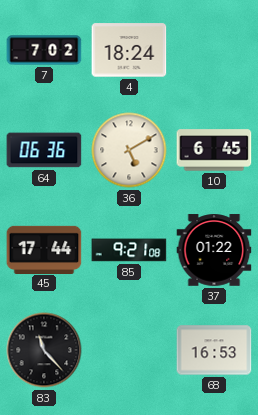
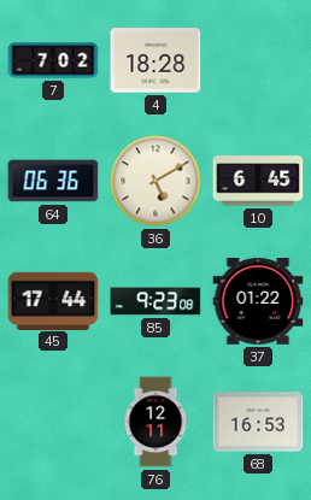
4: 18:24 -> 18:28 (155, 60)
85: 9:21 -> 9:23 (155, 301)
83: 11:23 -> none (44, 350)
76: none -> 12:11 (155, 422)
